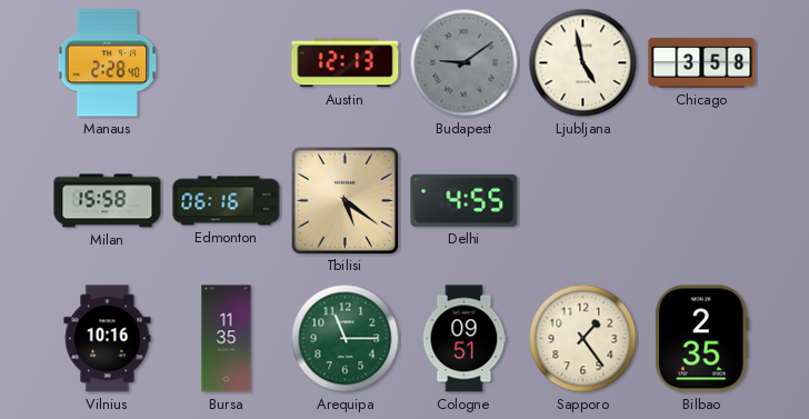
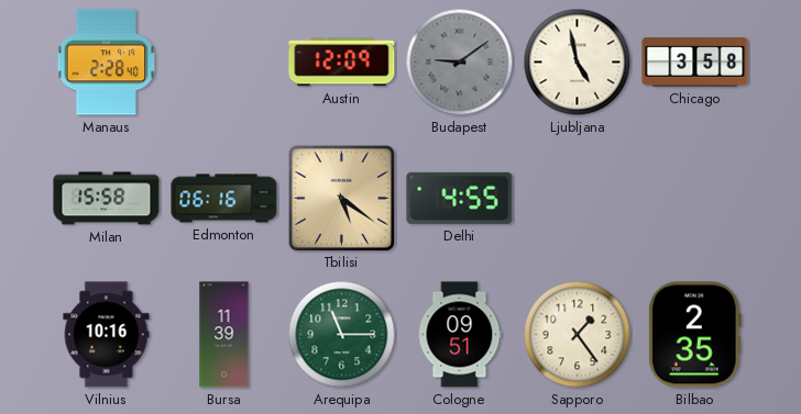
Austin: 12:13 -> 12:09 (342, 63)
Bursa: 11:35 -> 11:39 (224, 335)
